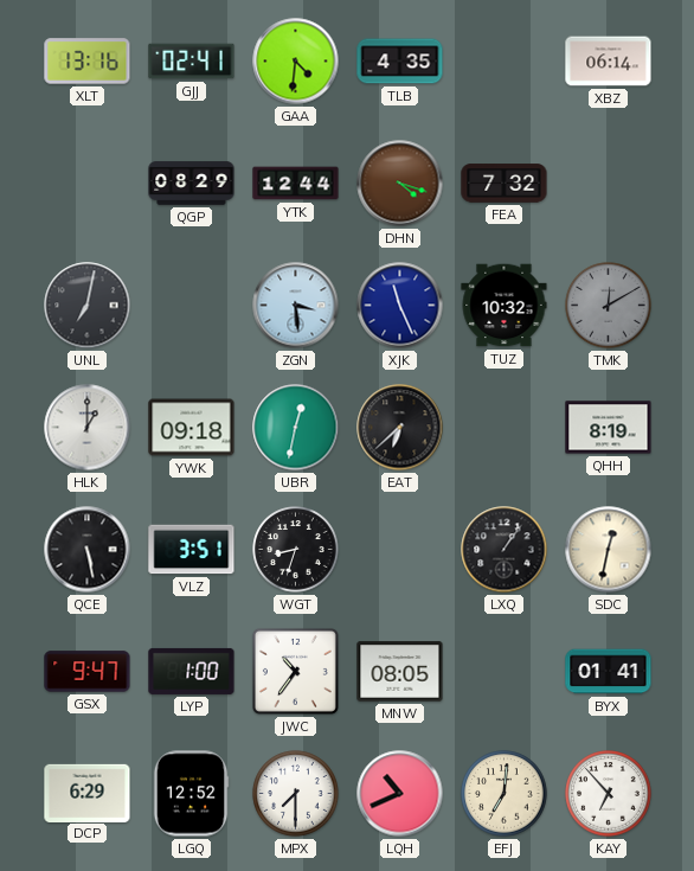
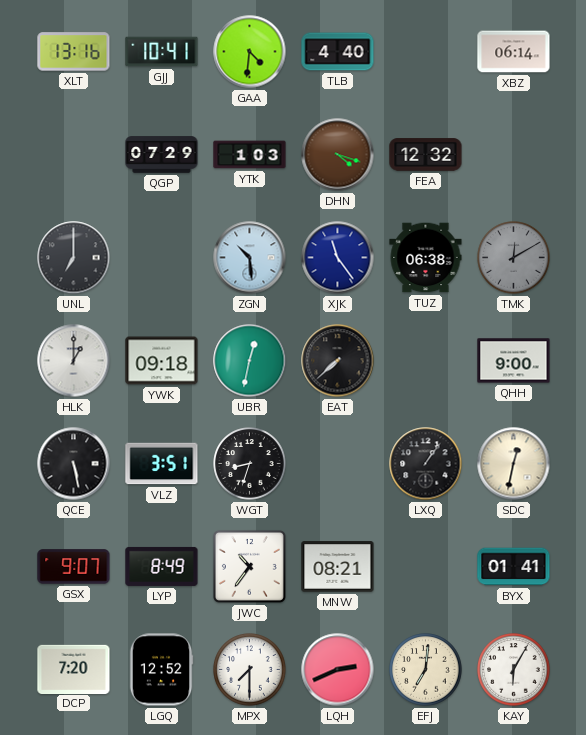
GJJ: 02:41 -> 10:41 (162, 52)
TLB: 4:35 -> 4:40 (338, 52)
QGP: 08:29 -> 07:29 (162, 155)
YTK: 12:44 -> 1:03 (250, 155)
FEA: 7:32 -> 12:32 (426, 155)
UNL: 7:02 -> 7:00 (74, 258)
ZGN: 3:29 -> 10:29 (250, 258)
XJK: 11:26 -> 11:24 (338, 258)
TUZ: 10:32 -> 06:38 (426, 258)
EAT: 6:38 -> 7:38 (338, 361)
QHH: 8:19 -> 9:00 (514, 361)
GSX: 9:47 -> 9:07 (74, 567)
LYP: 1:00 -> 8:49 (162, 566)
MNW: 08:05 -> 08:21 (338, 567)
DCP: 6:29 -> 7:20 (74, 669)
LQH: 10:41 -> 2:41 (338, 670)
KAY: 6:53 -> 6:05 (514, 670)
